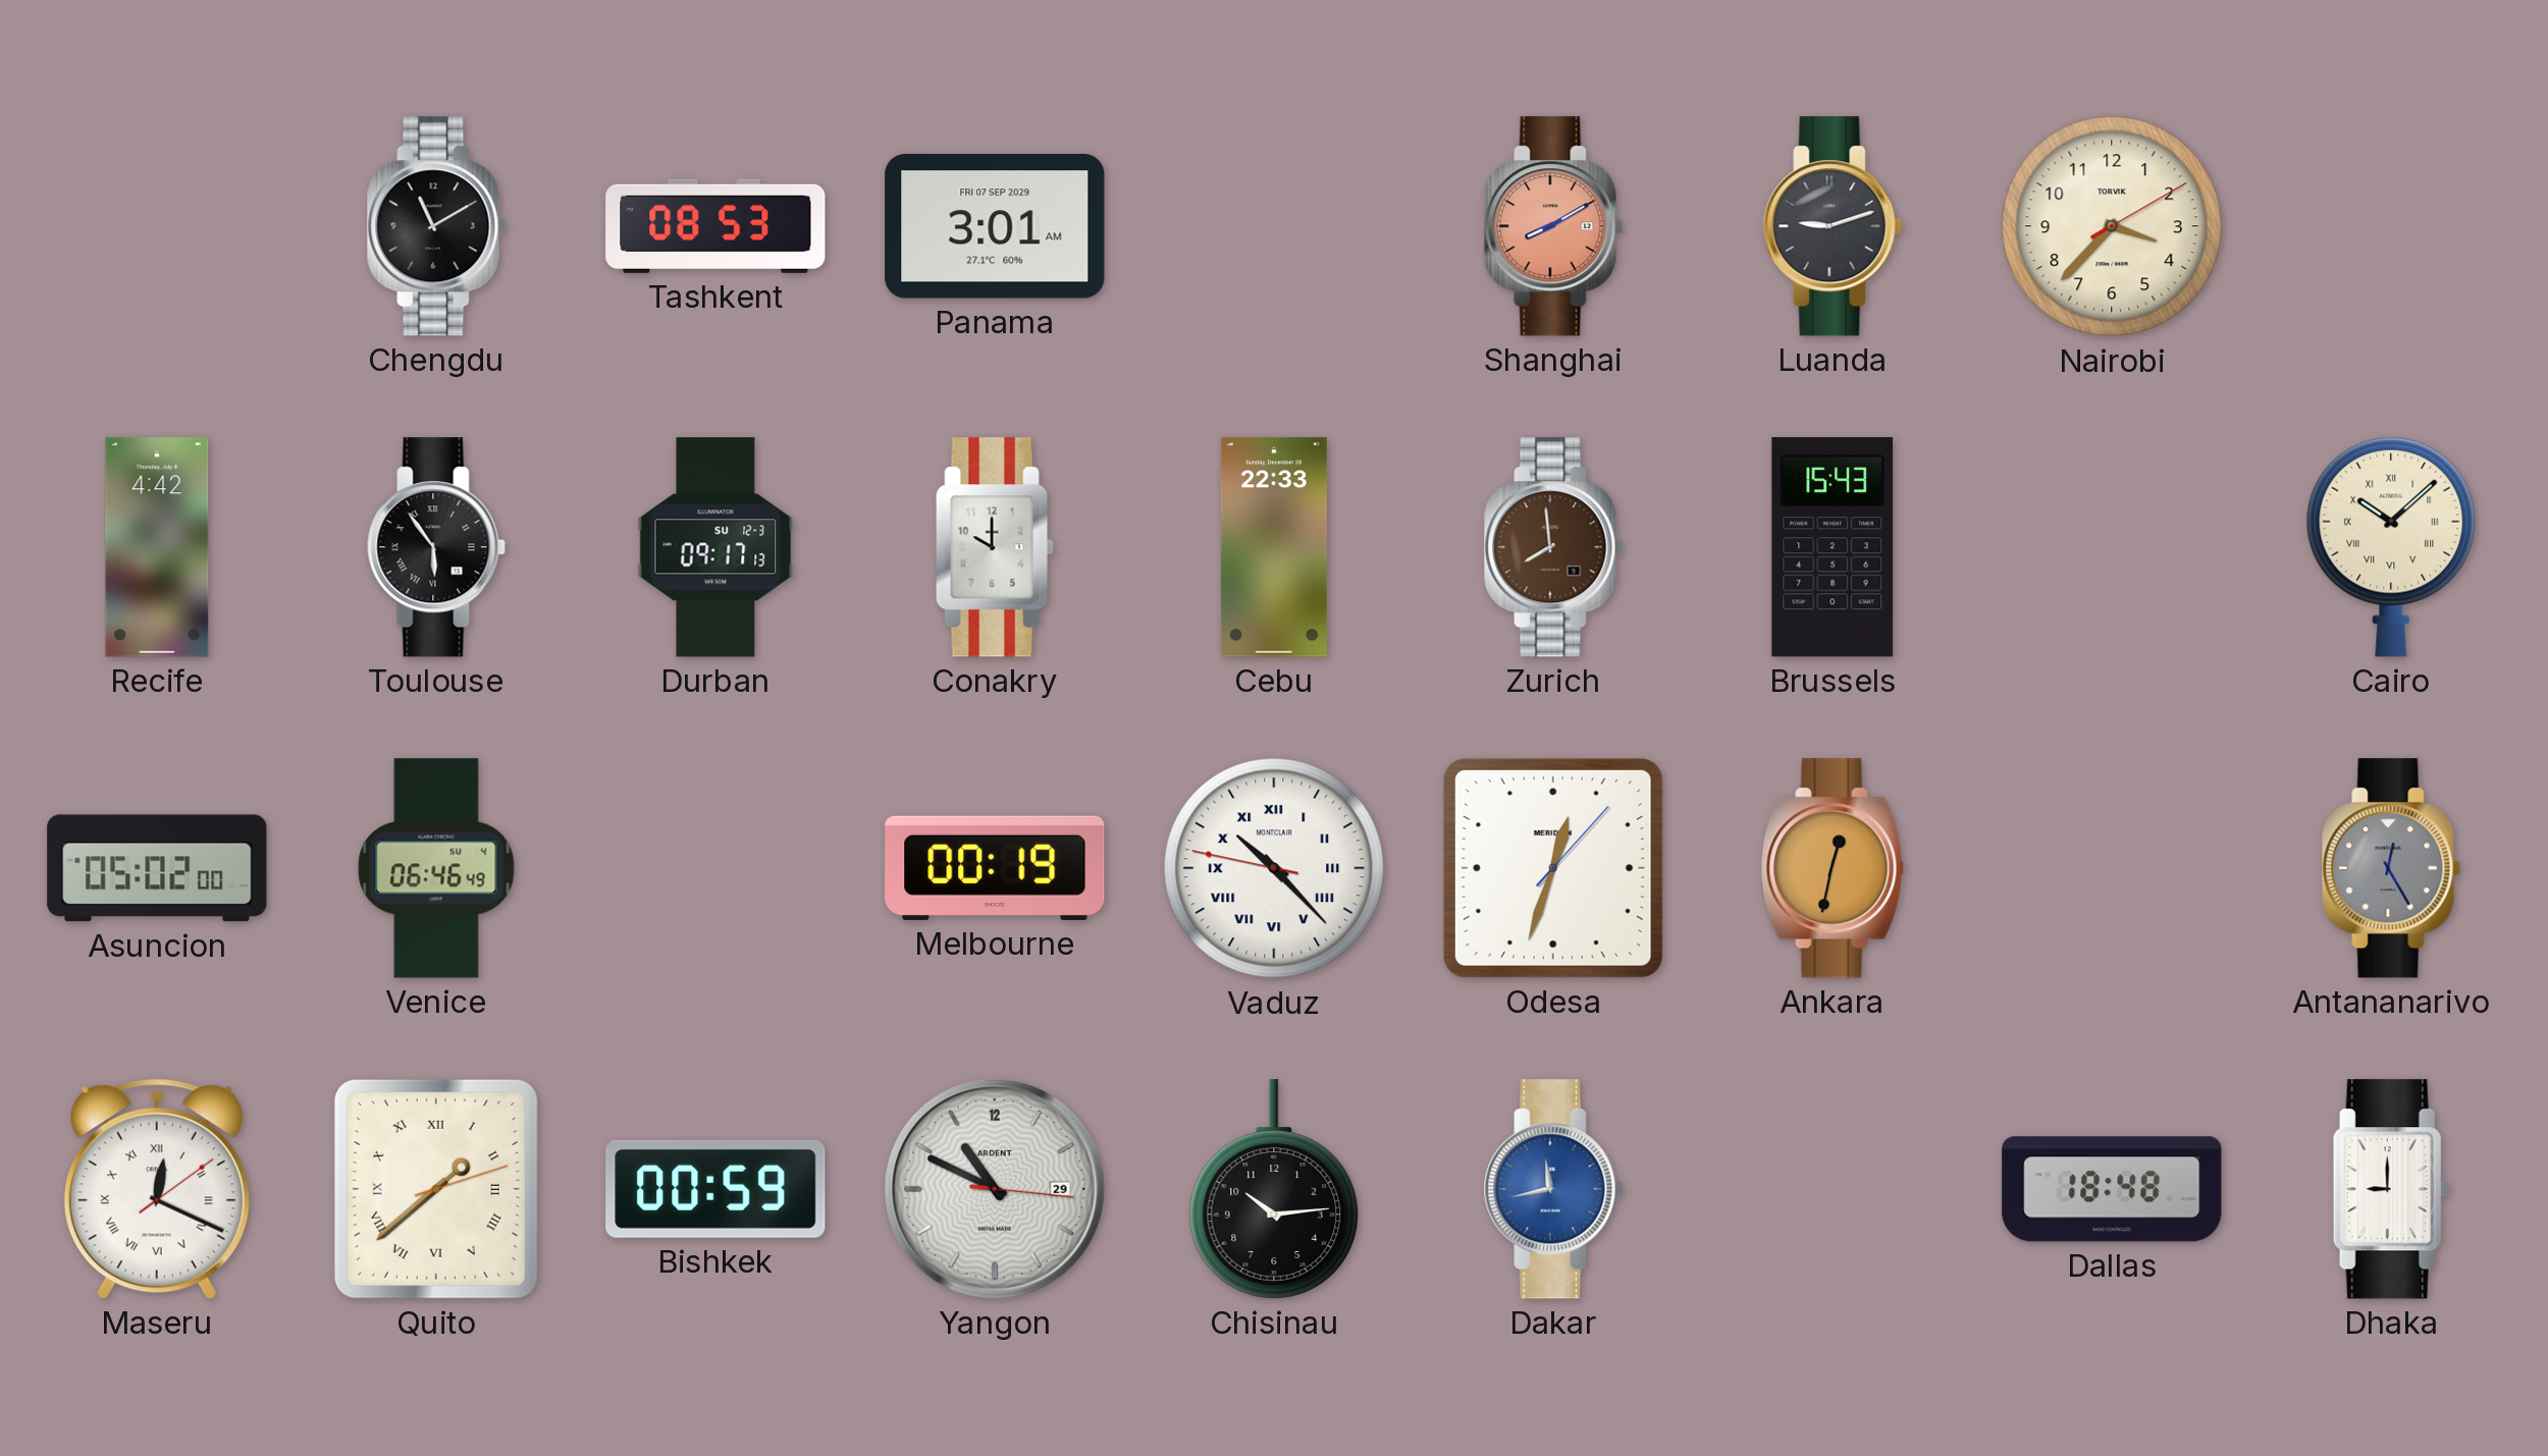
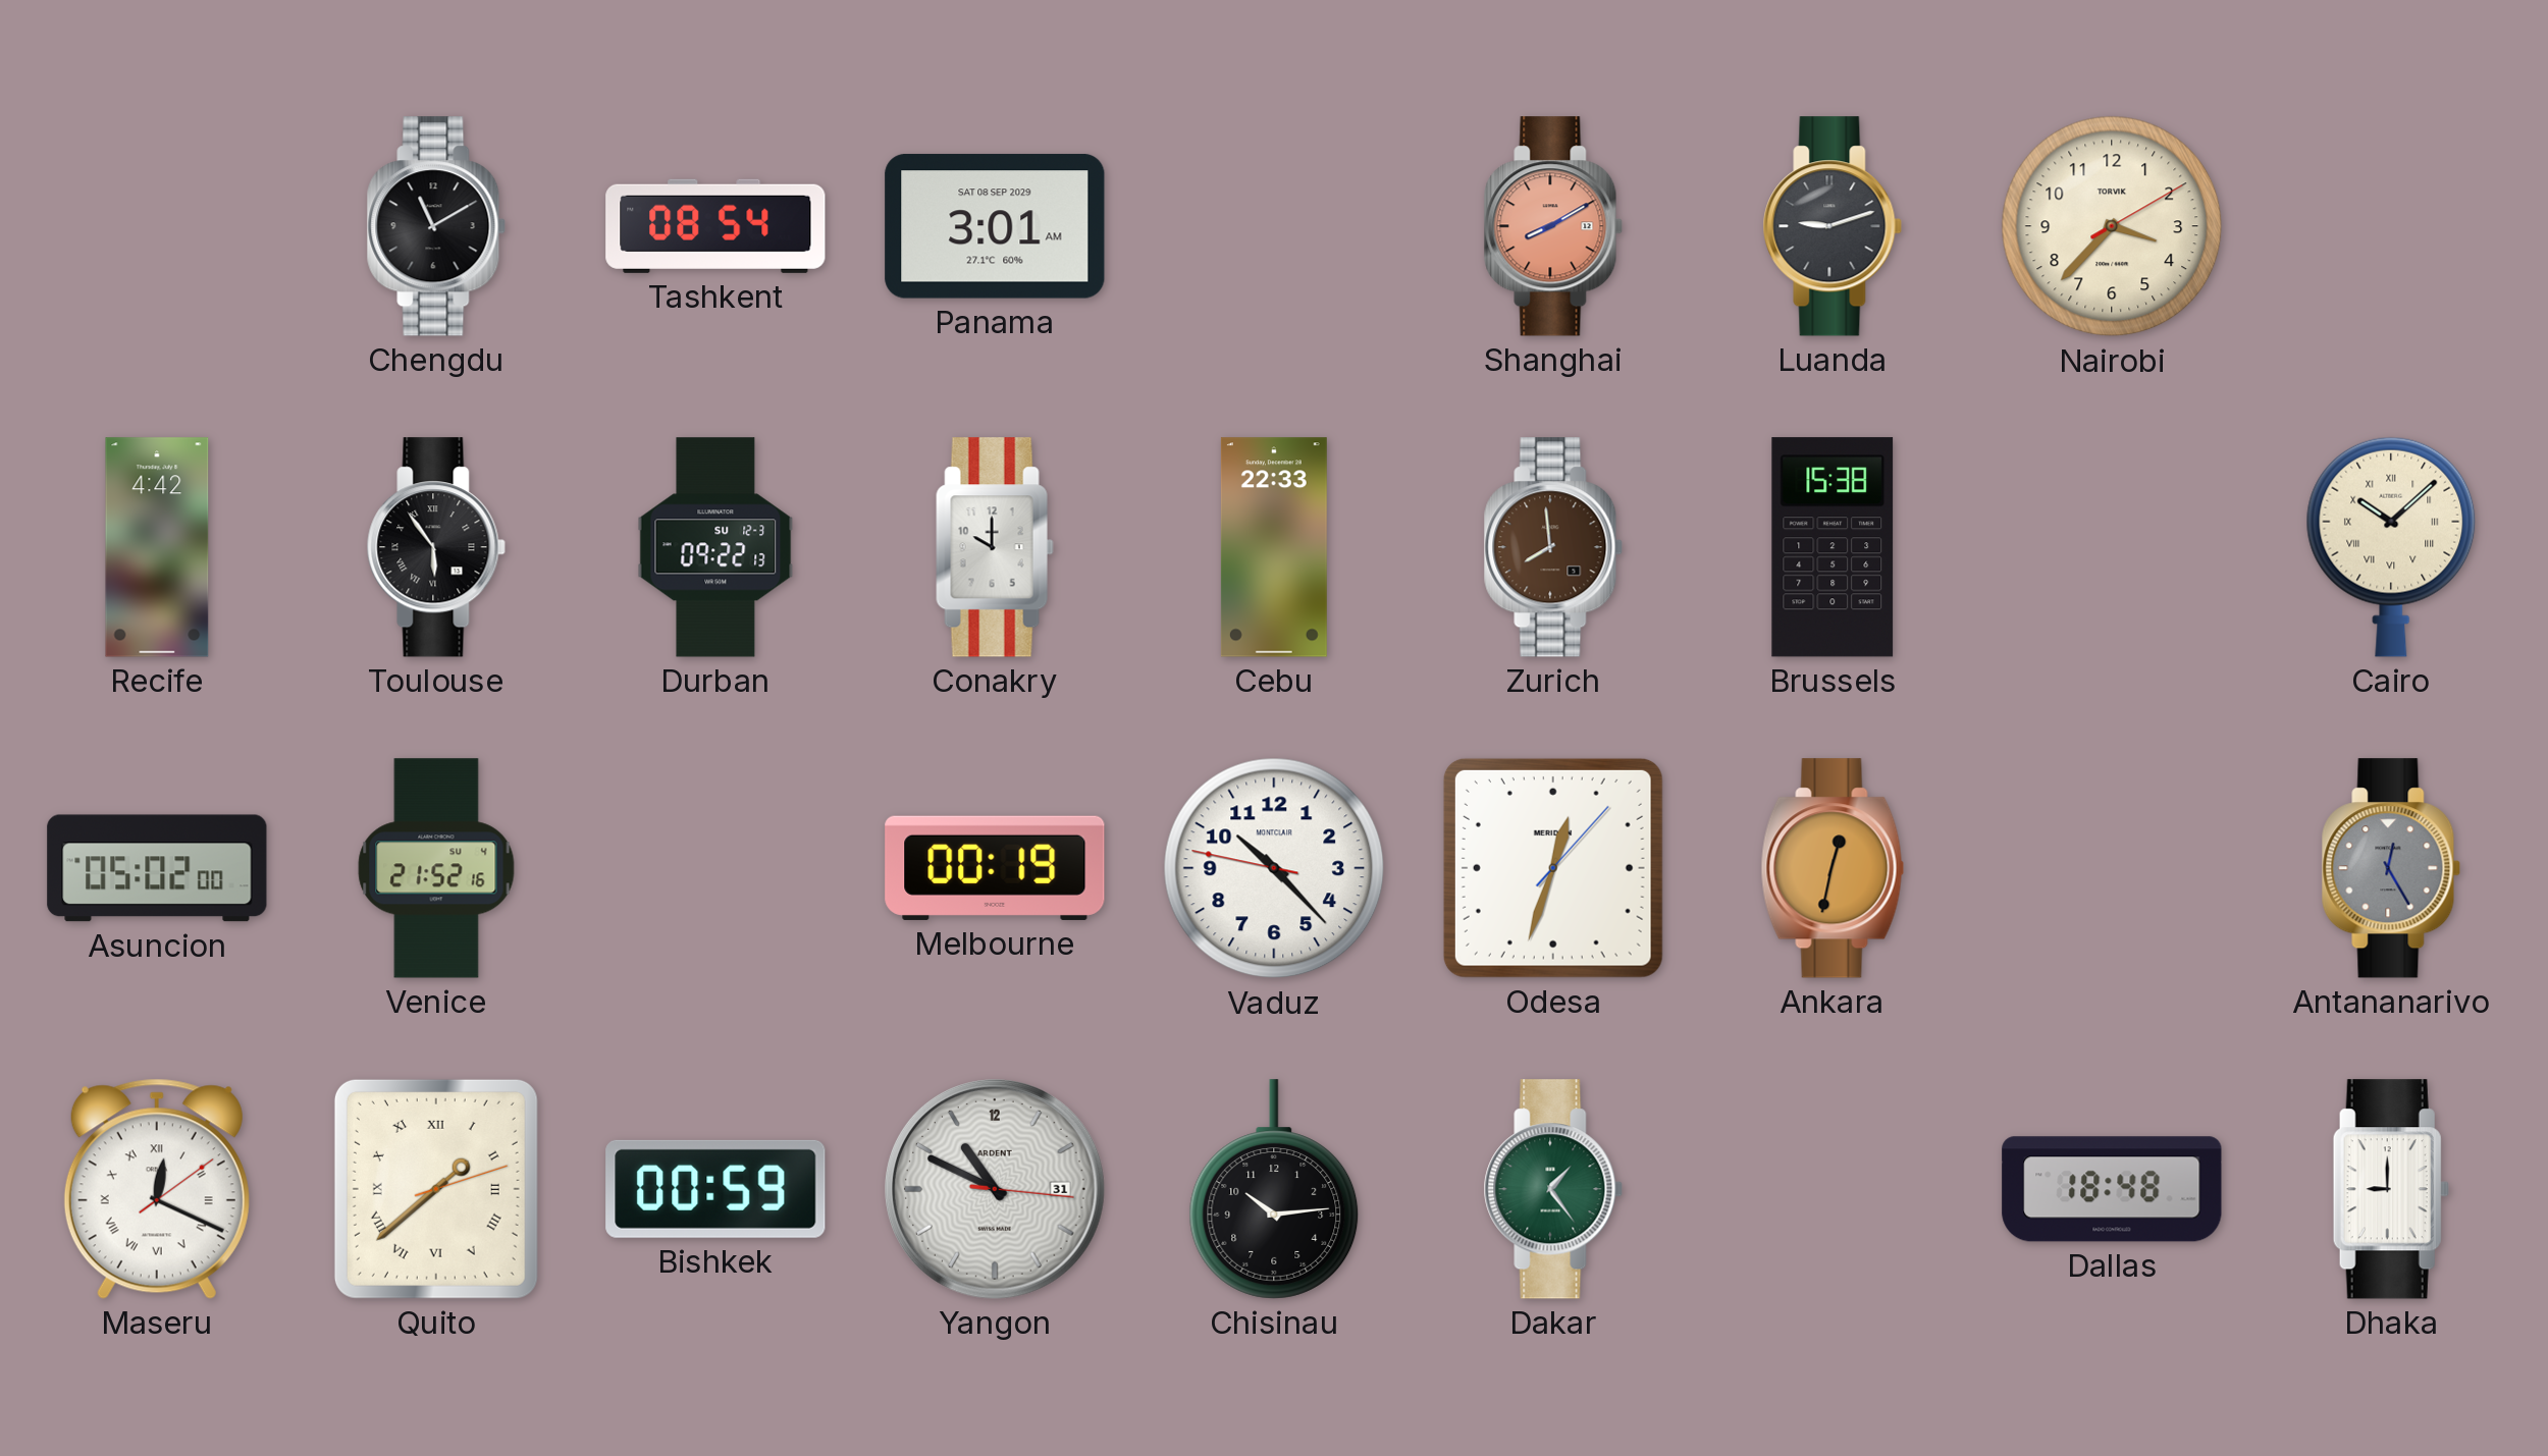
Tashkent: 08:53 -> 08:54 (715, 226)
Panama date: FRI 07 SEP 2029 -> SAT 08 SEP 2029 (995, 226)
Durban: 09:17 -> 09:22 (715, 547)
Brussels: 15:43 -> 15:38 (1833, 547)
Venice: 06:46 -> 21:52 (436, 868)
Vaduz numerals: Roman -> Arabic (1274, 868)
Yangon date: 29 -> 31 (996, 1190)
Dakar: 11:43 -> 1:24 (1553, 1189)
Dakar dial: blue -> green (1553, 1189)
